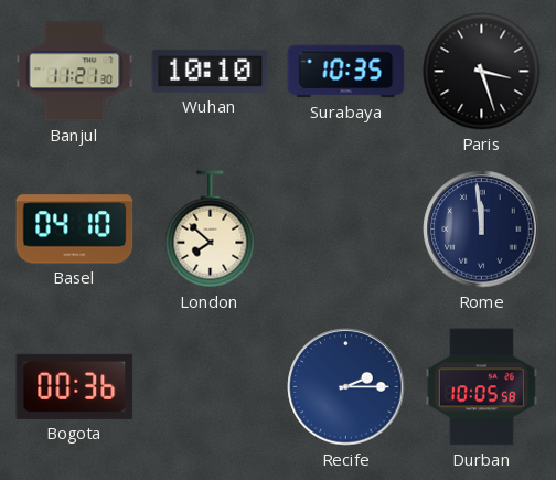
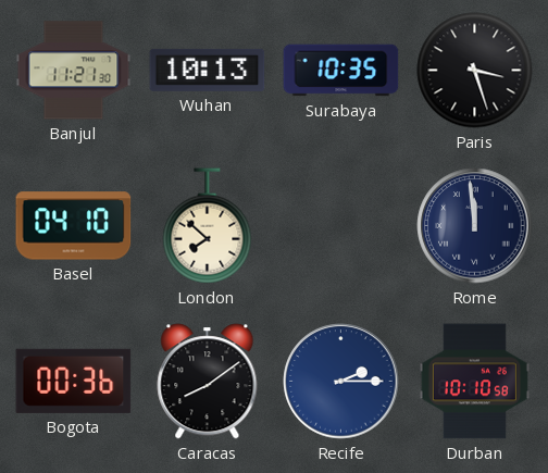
Wuhan: 10:10 -> 10:13 (208, 70)
Caracas: none -> 8:09 (208, 382)
Durban: 10:05 -> 10:10 (474, 382)
